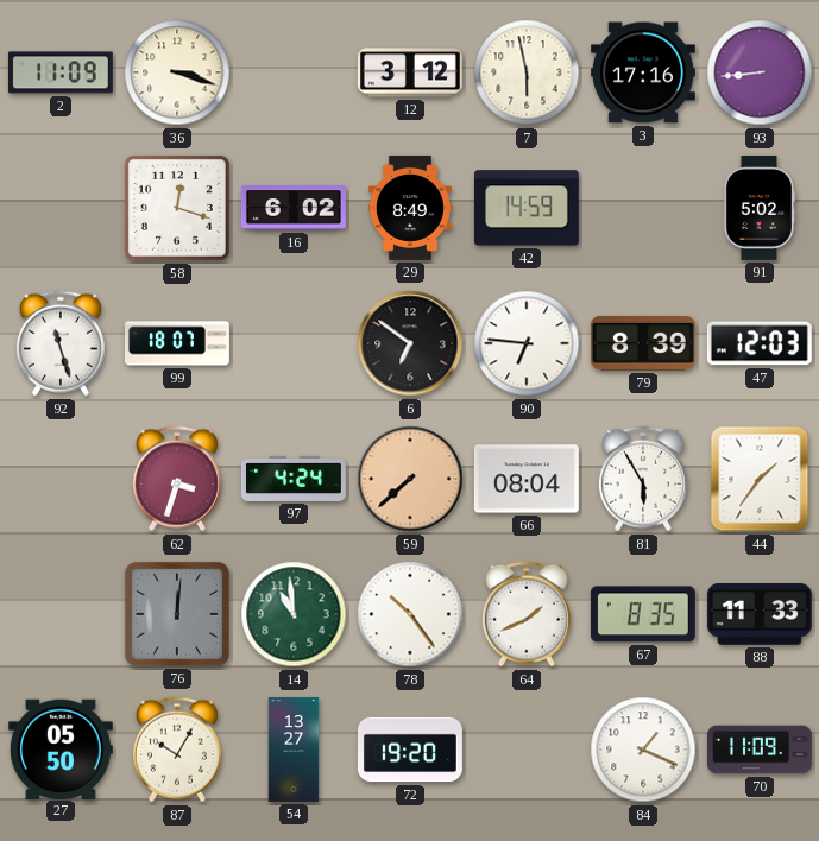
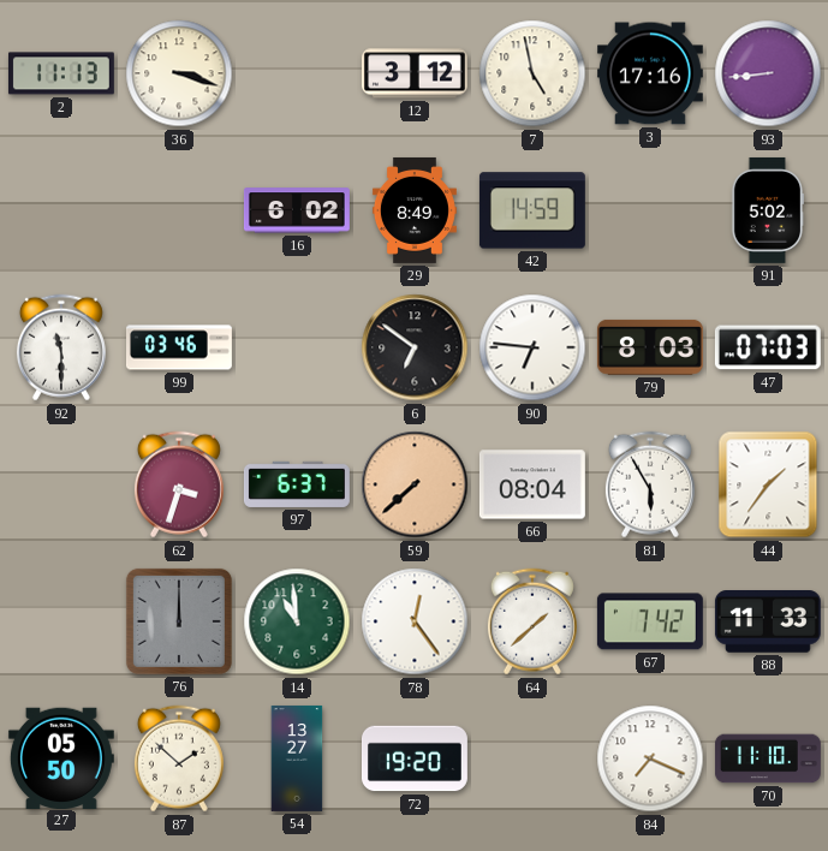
2: 11:09 -> 11:13 (61, 73)
7: 5:58 -> 4:58 (532, 73)
58: 12:18 -> none (177, 208)
92: 11:27 -> 11:30 (61, 347)
99: 18:07 -> 03:46 (179, 347)
79: 8:39 -> 8:03 (650, 347)
47: 12:03 -> 07:03 (768, 347)
97: 4:24 -> 6:37 (297, 484)
76: 12:01 -> 12:00 (179, 621)
78: 10:24 -> 12:24 (415, 621)
64: 1:41 -> 1:38 (532, 621)
67: 8:35 -> 7:42 (650, 621)
87: 10:05 -> 1:52 (179, 758)
84: 1:19 -> 7:19 (650, 758)
70: 11:09 -> 11:10 (768, 758)
